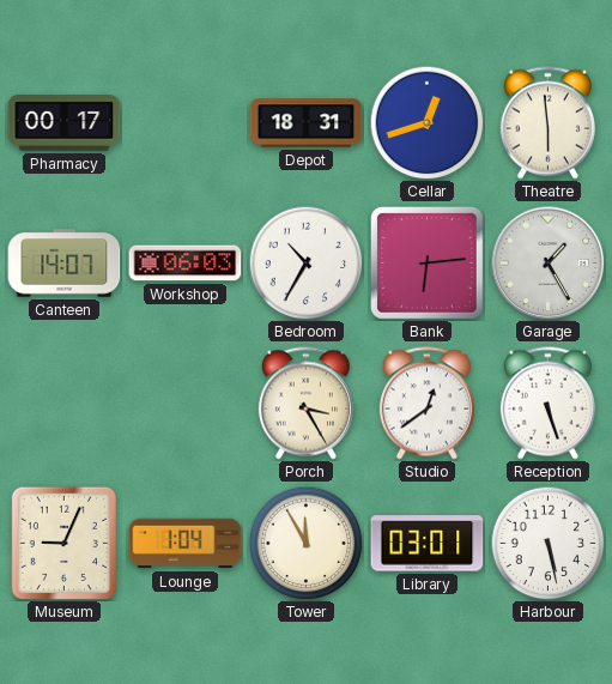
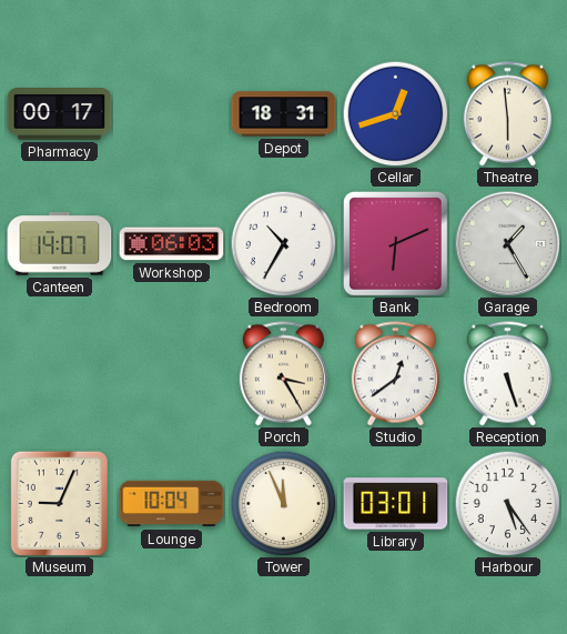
Bank: 6:14 -> 6:11 (395, 243)
Lounge: 1:04 -> 10:04 (172, 504)
Tower: 11:55 -> 11:56 (283, 503)
Harbour: 5:28 -> 5:24 (507, 503)
